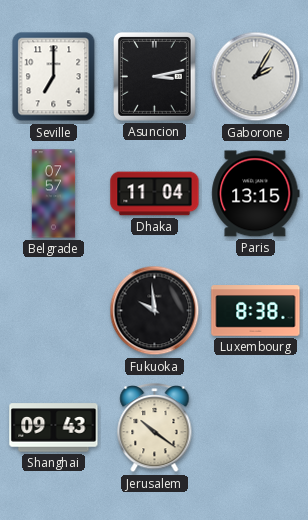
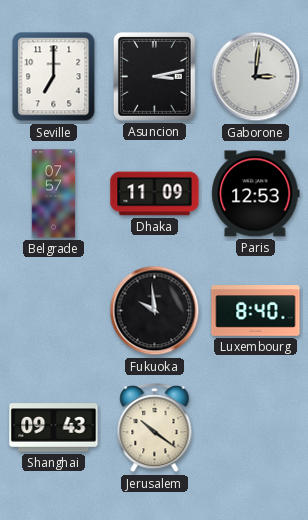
Gaborone: 2:05 -> 3:01 (256, 77)
Dhaka: 11:04 -> 11:09 (155, 194)
Paris: 13:15 -> 12:53 (256, 194)
Luxembourg: 8:38 -> 8:40 (256, 311)
